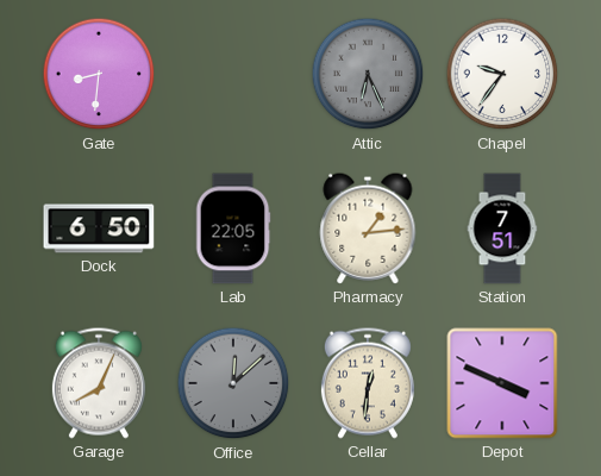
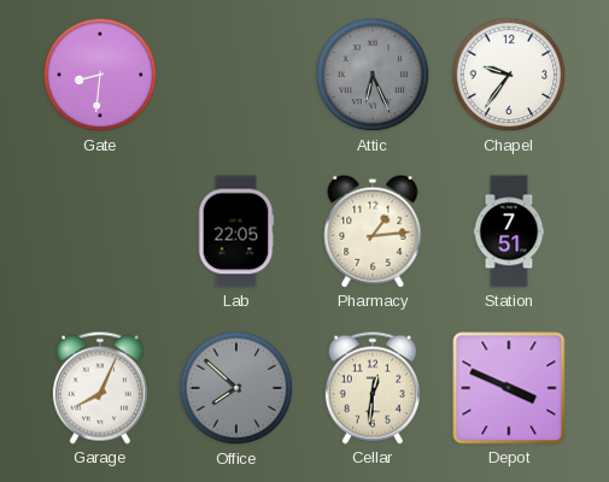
Dock: 6:50 -> none (99, 228)
Office: 12:08 -> 7:52 (236, 388)
